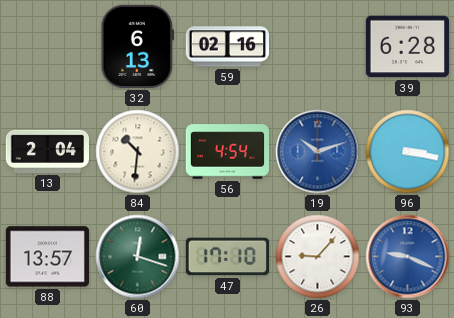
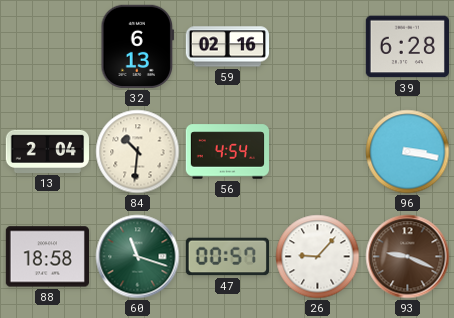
19: 10:12 -> none (318, 152)
88: 13:57 -> 18:58 (47, 257)
60: 12:18 -> 11:18 (138, 257)
47: 17:10 -> 00:57 (227, 257)
93 dial: blue -> brown (408, 257)
